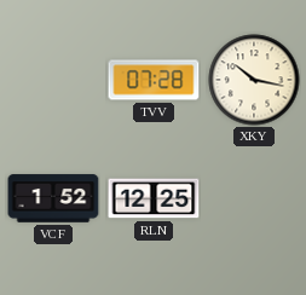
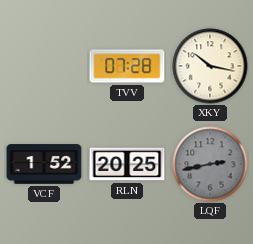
RLN: 12:25 -> 20:25 (127, 164)
LQF: none -> 2:43 (210, 164)
